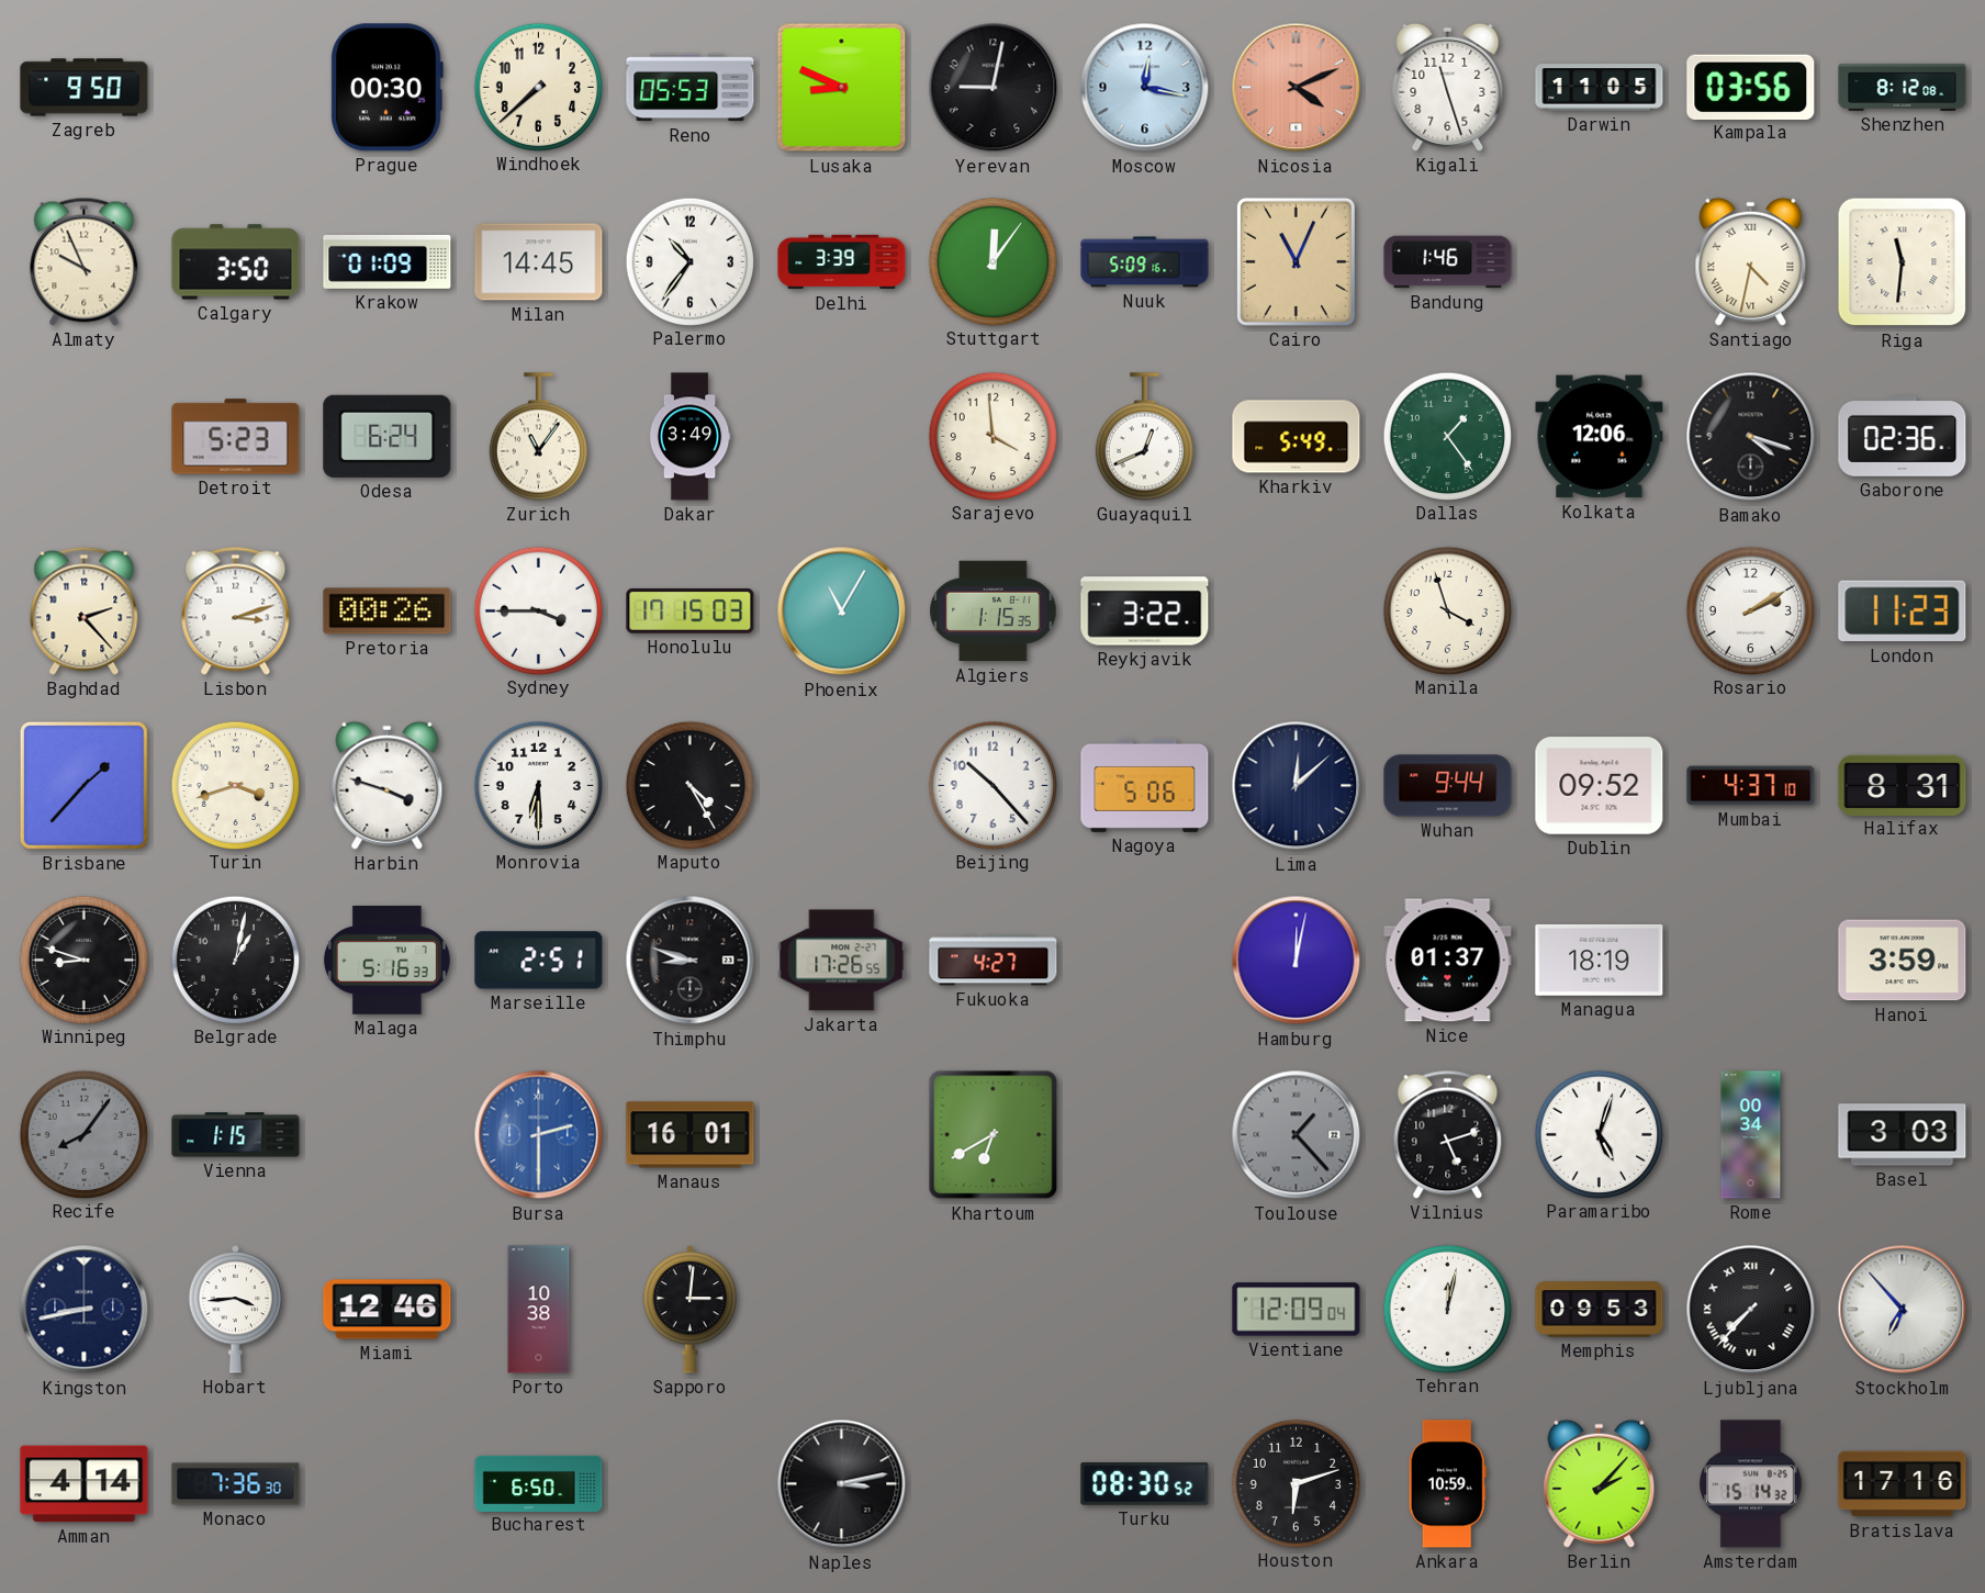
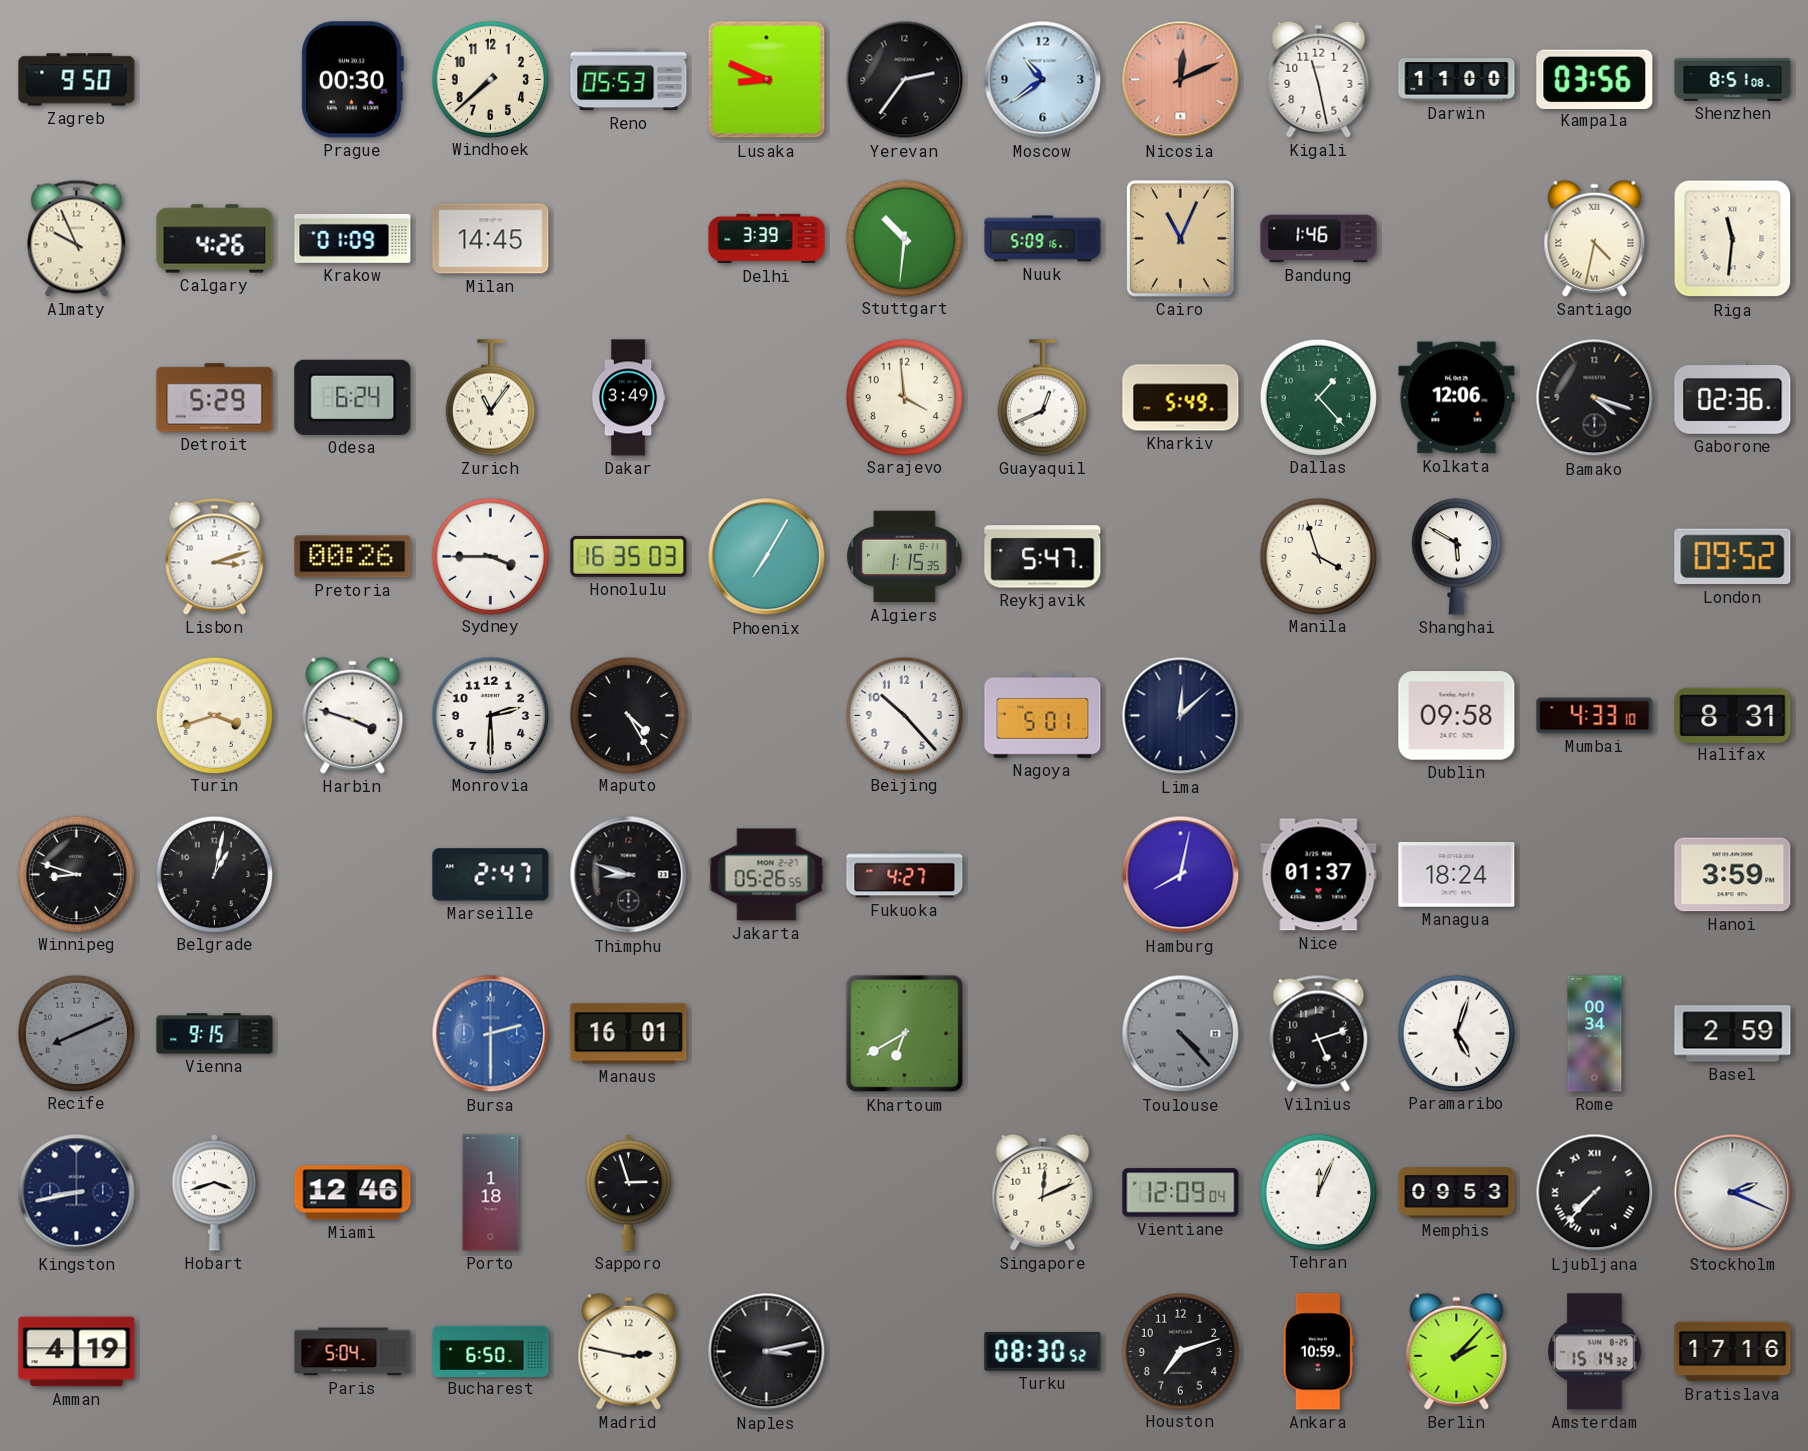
Yerevan: 9:02 -> 2:36 (905, 80)
Moscow: 12:17 -> 10:39 (1043, 80)
Nicosia: 4:11 -> 12:11 (1181, 80)
Kigali: 11:27 -> 11:28 (1319, 79)
Darwin: 11:05 -> 11:00 (1457, 80)
Shenzhen: 8:12 -> 8:51 (1733, 79)
Calgary: 3:50 -> 4:26 (215, 239)
Palermo: 10:36 -> none (689, 261)
Stuttgart: 12:06 -> 10:31 (904, 238)
Detroit: 5:23 -> 5:29 (215, 398)
Dallas: 1:24 -> 1:23 (1318, 397)
Baghdad: 2:23 -> none (85, 610)
Honolulu: 17:15 -> 16:35 (629, 556)
Phoenix: 11:05 -> 7:05 (767, 557)
Reykjavik: 3:22 -> 5:47 (1043, 557)
Shanghai: none -> 5:50 (1456, 557)
Rosario: 2:10 -> none (1750, 610)
London: 11:23 -> 09:52 (1733, 557)
Brisbane: 1:37 -> none (83, 785)
Monrovia: 6:30 -> 2:30 (490, 715)
Nagoya: 5:06 -> 5:01 (1043, 715)
Wuhan: 9:44 -> none (1448, 786)
Dublin: 09:52 -> 09:58 (1457, 716)
Mumbai: 4:37 -> 4:33 (1595, 716)
Malaga: 5:16 -> none (386, 960)
Marseille: 2:51 -> 2:47 (491, 875)
Jakarta: 17:26 -> 05:26 (767, 875)
Hamburg: 12:02 -> 8:02 (1181, 875)
Managua: 18:19 -> 18:24 (1457, 874)
Recife: 8:06 -> 8:11 (76, 1033)
Vienna: 1:15 -> 9:15 (215, 1034)
Toulouse: 1:23 -> 4:23 (1181, 1034)
Basel: 3:03 -> 2:59 (1733, 1034)
Hobart: 3:44 -> 3:42 (215, 1193)
Porto: 10:38 -> 1:18 (491, 1193)
Sapporo: 3:01 -> 2:57 (629, 1193)
Singapore: none -> 12:11 (1043, 1192)
Tehran: 12:02 -> 12:04 (1318, 1192)
Stockholm: 6:53 -> 2:19 (1733, 1193)
Amman: 4:14 -> 4:19 (77, 1352)
Monaco: 7:36 -> none (236, 1484)
Paris: none -> 5:04 (353, 1352)
Madrid: none -> 2:47 (629, 1351)
Houston: 6:12 -> 7:12 (1180, 1351)
